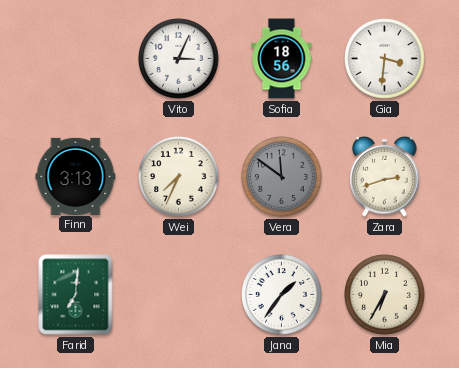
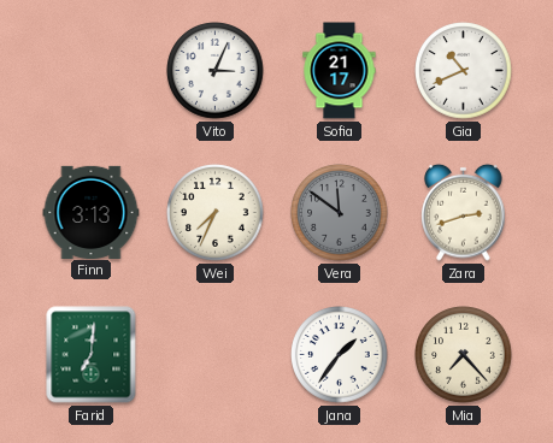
Sofia: 18:56 -> 21:17 (340, 71)
Gia: 3:31 -> 10:41 (464, 71)
Mia: 6:35 -> 7:23 (464, 355)
